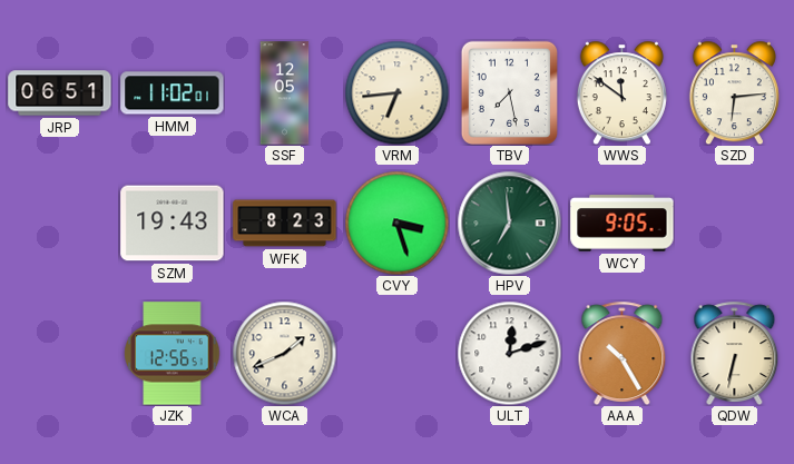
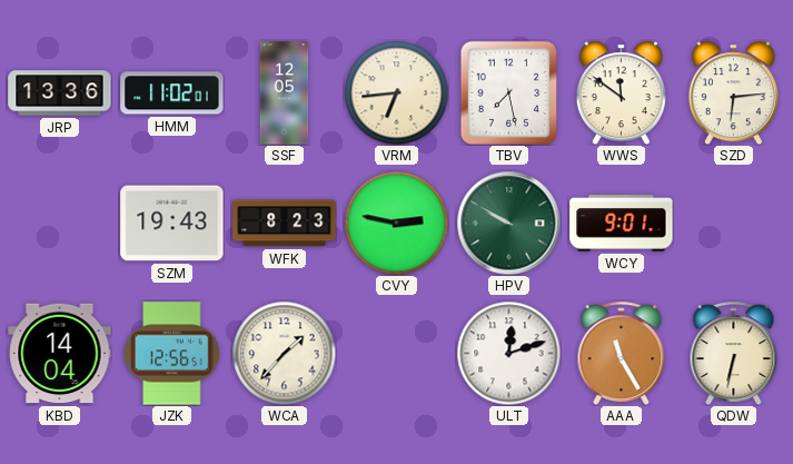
JRP: 06:51 -> 13:36 (60, 93)
CVY: 3:27 -> 2:47 (396, 223)
HPV: 6:59 -> 9:50 (508, 223)
WCY: 9:05 -> 9:01 (622, 224)
KBD: none -> 14:04 (60, 354)
WCA: 1:41 -> 1:37 (284, 353)
AAA: 10:25 -> 11:25 (622, 353)
